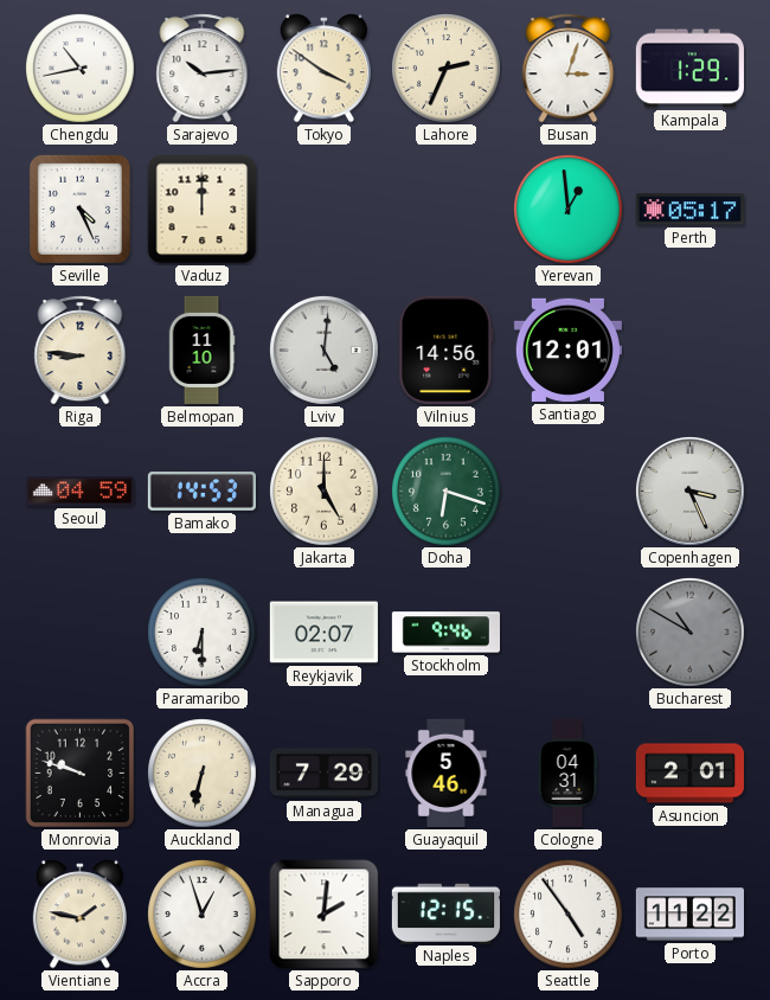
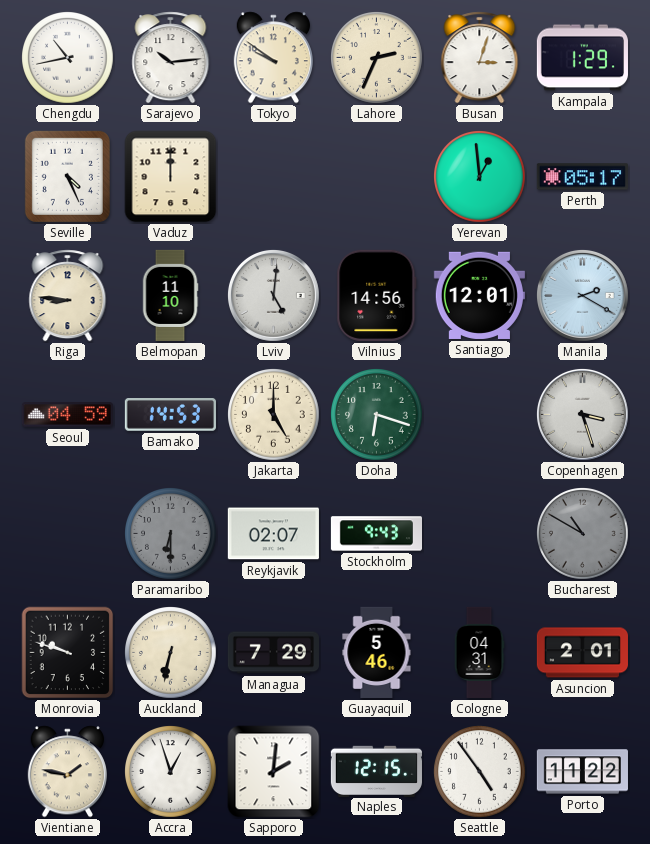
Tokyo: 3:51 -> 9:51 (273, 58)
Manila: none -> 2:20 (582, 295)
Copenhagen: 3:26 -> 3:27 (582, 414)
Paramaribo dial: white -> grey (171, 534)
Stockholm: 9:46 -> 9:43 (376, 534)
